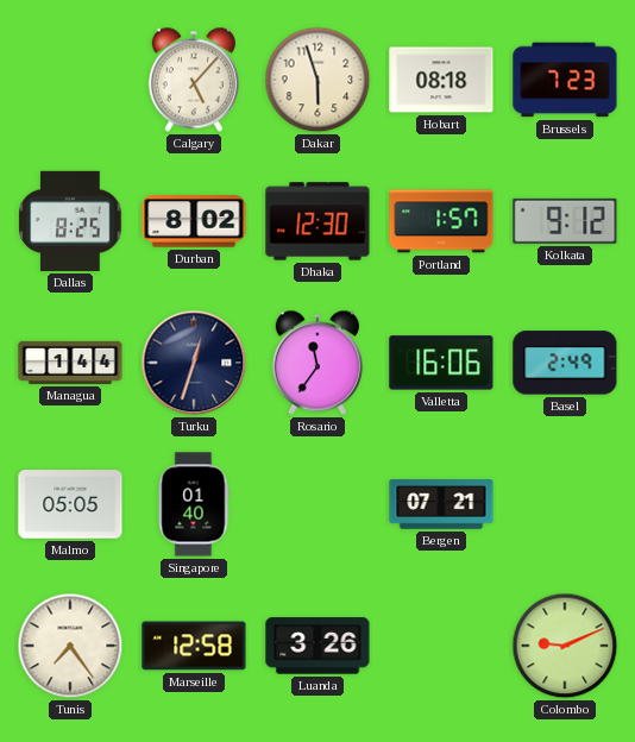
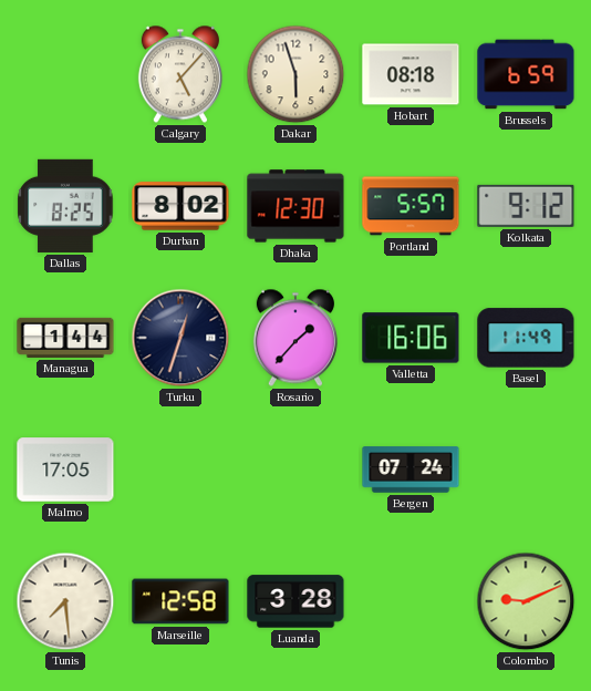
Brussels: 7:23 -> 6:59 (526, 74)
Portland: 1:57 -> 5:57 (411, 206)
Rosario: 11:36 -> 1:37 (295, 338)
Basel: 2:49 -> 11:49 (526, 338)
Malmo: 05:05 -> 17:05 (65, 470)
Singapore: 01:40 -> none (194, 504)
Bergen: 07:21 -> 07:24 (411, 470)
Tunis: 7:24 -> 7:29 (65, 601)
Luanda: 3:26 -> 3:28 (295, 601)
